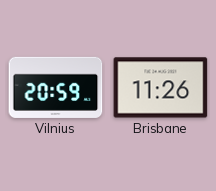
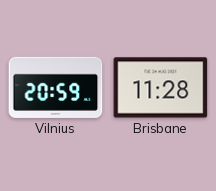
Brisbane: 11:26 -> 11:28 (161, 88)
